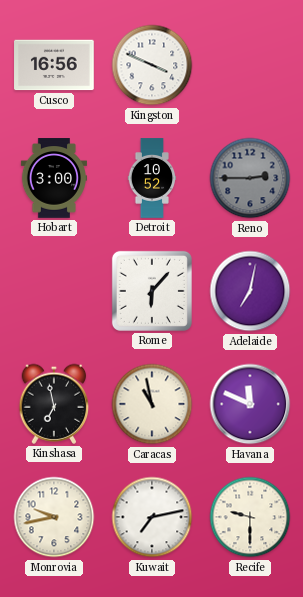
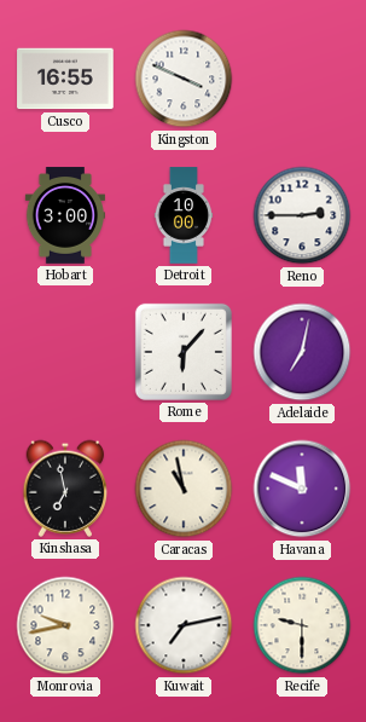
Cusco: 16:56 -> 16:55 (65, 79)
Detroit: 10:52 -> 10:00 (184, 215)
Reno dial: grey -> white (302, 215)
